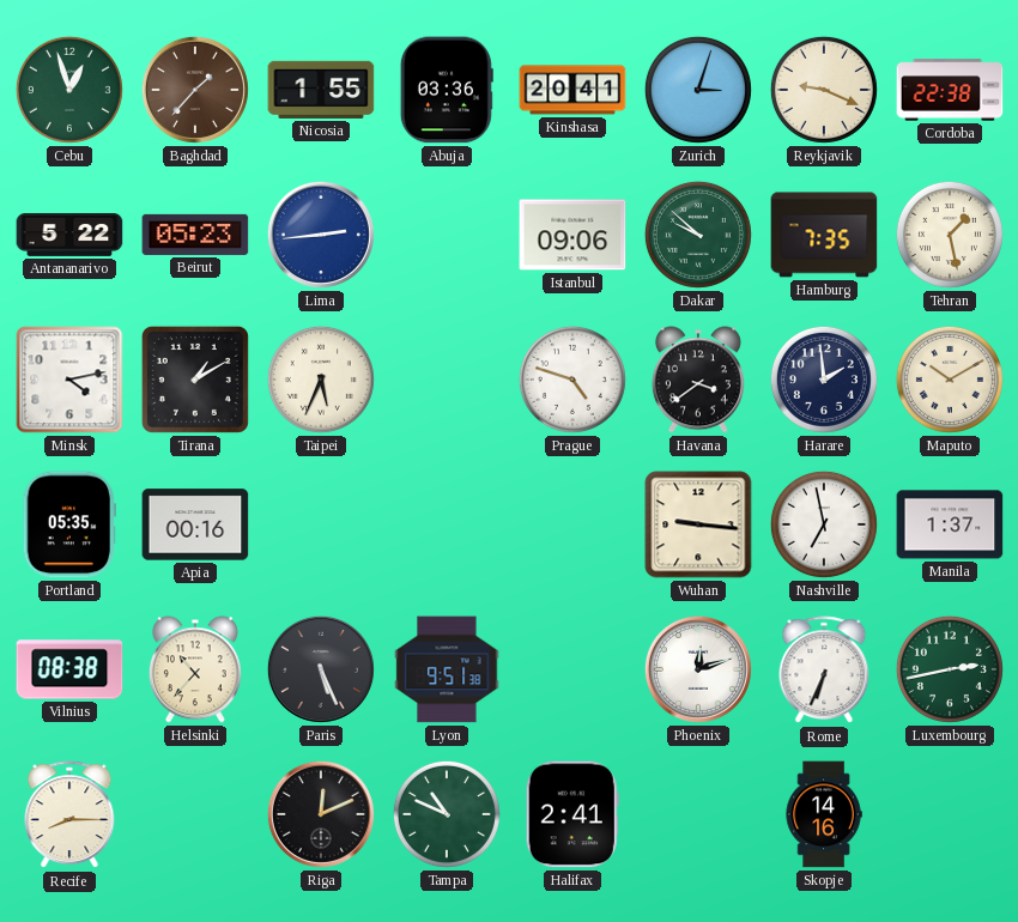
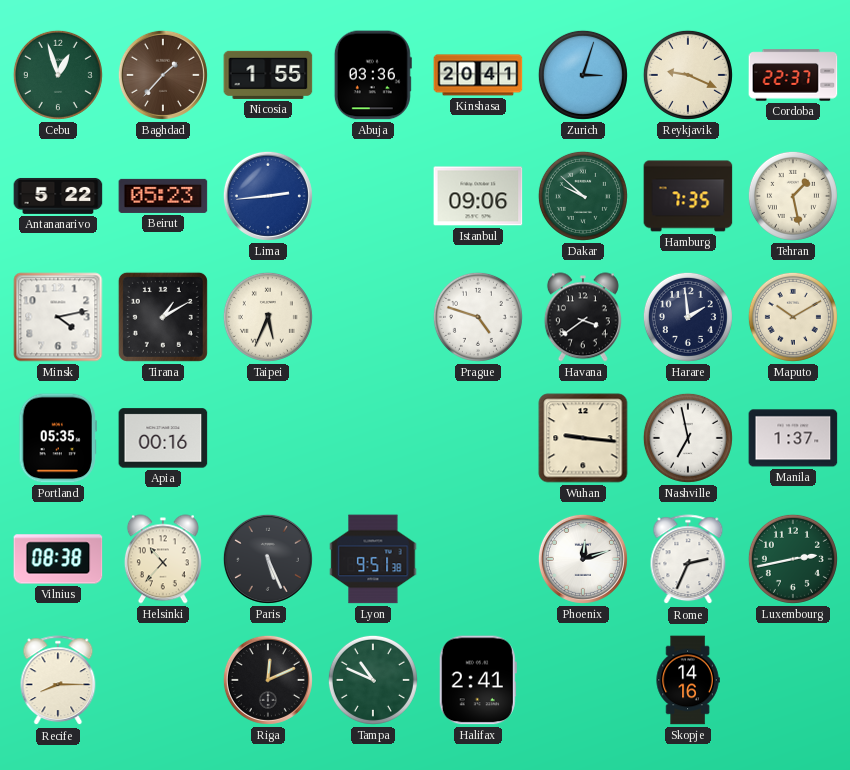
Cordoba: 22:38 -> 22:37 (793, 75)
Rome: 6:34 -> 2:34 (688, 560)
